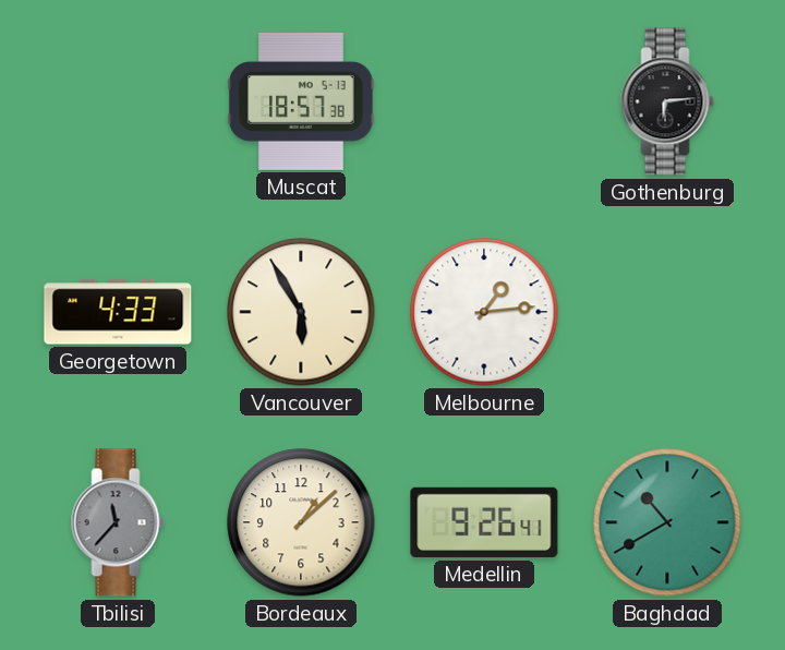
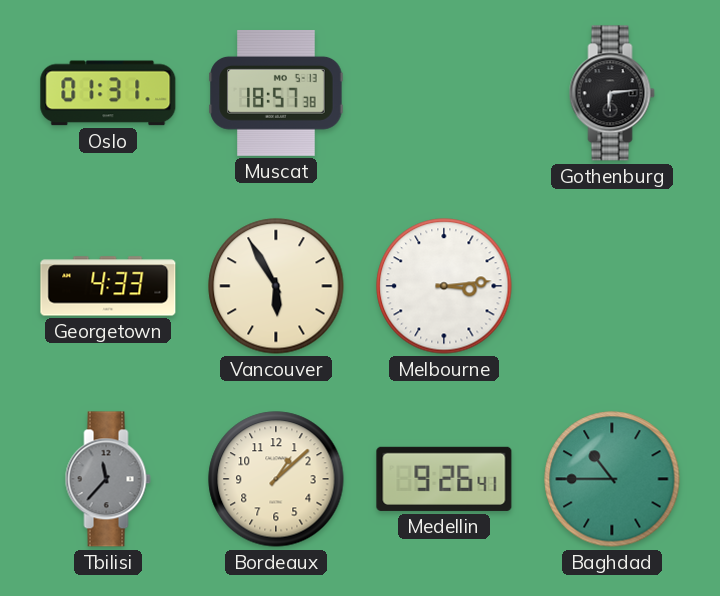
Oslo: none -> 01:31 (108, 93)
Melbourne: 1:14 -> 3:14 (444, 286)
Baghdad: 10:40 -> 10:45 (612, 479)
